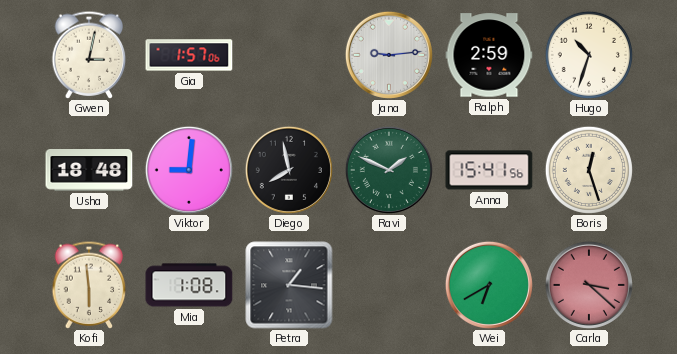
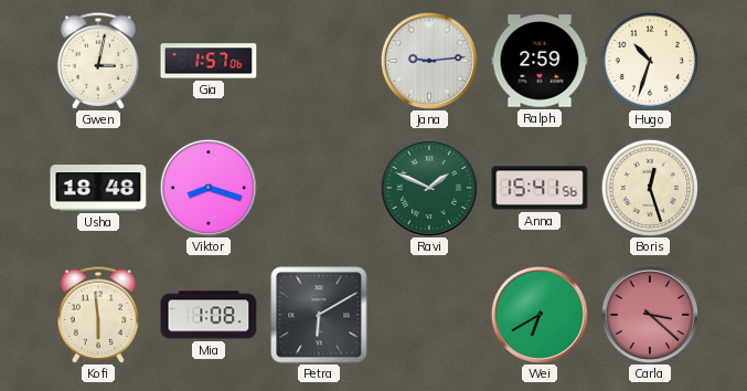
Viktor: 9:01 -> 8:18 (209, 188)
Diego: 7:58 -> none (289, 170)
Petra: 1:16 -> 6:10 (319, 315)
